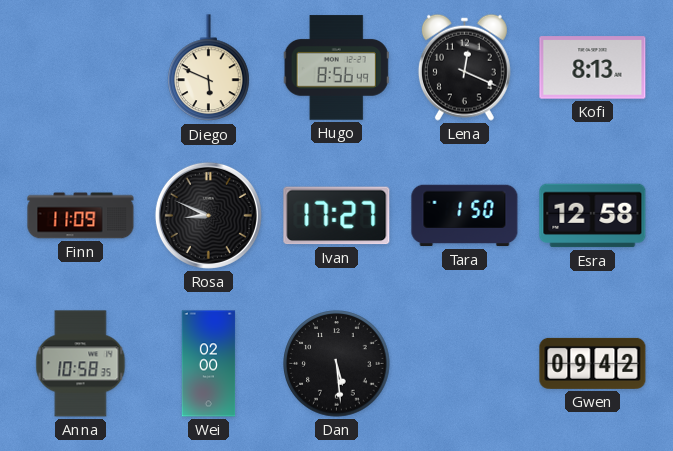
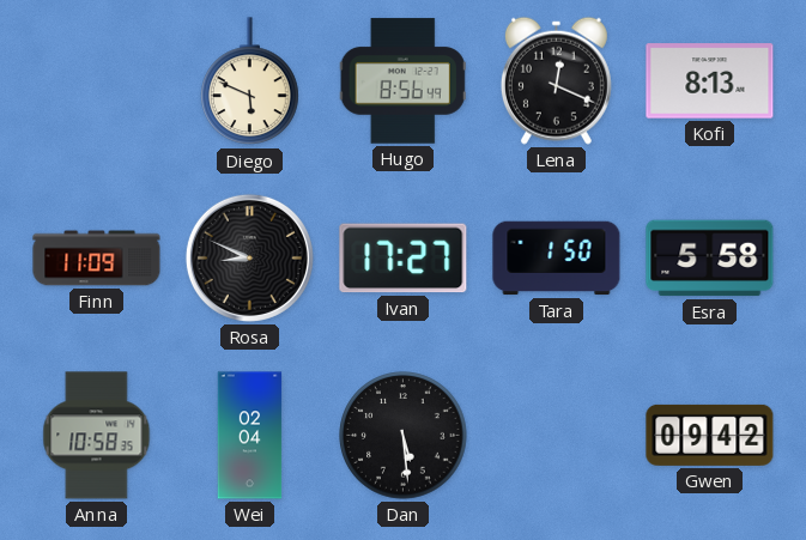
Esra: 12:58 -> 5:58 (710, 259)
Wei: 02:00 -> 02:04 (250, 436)
